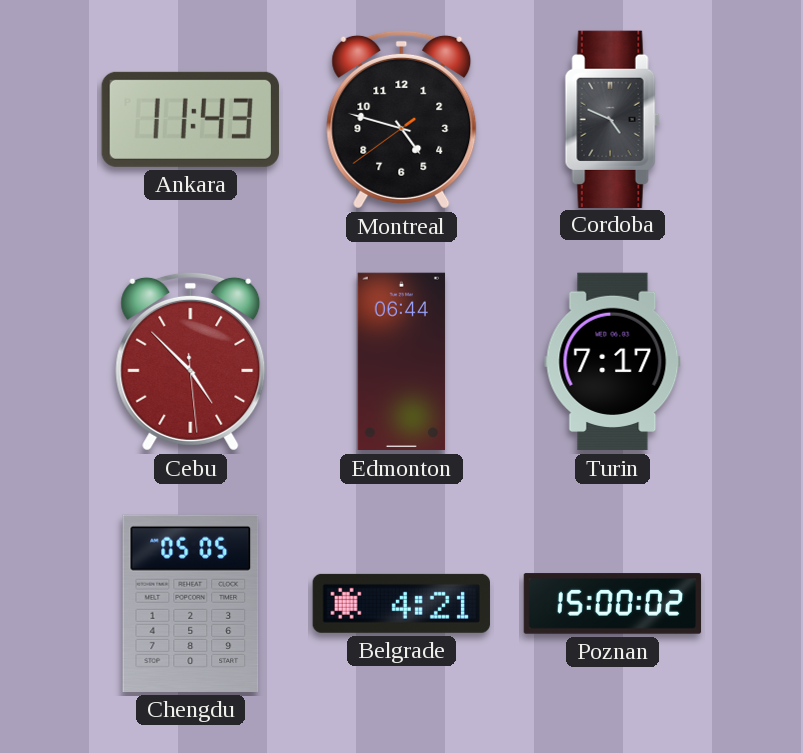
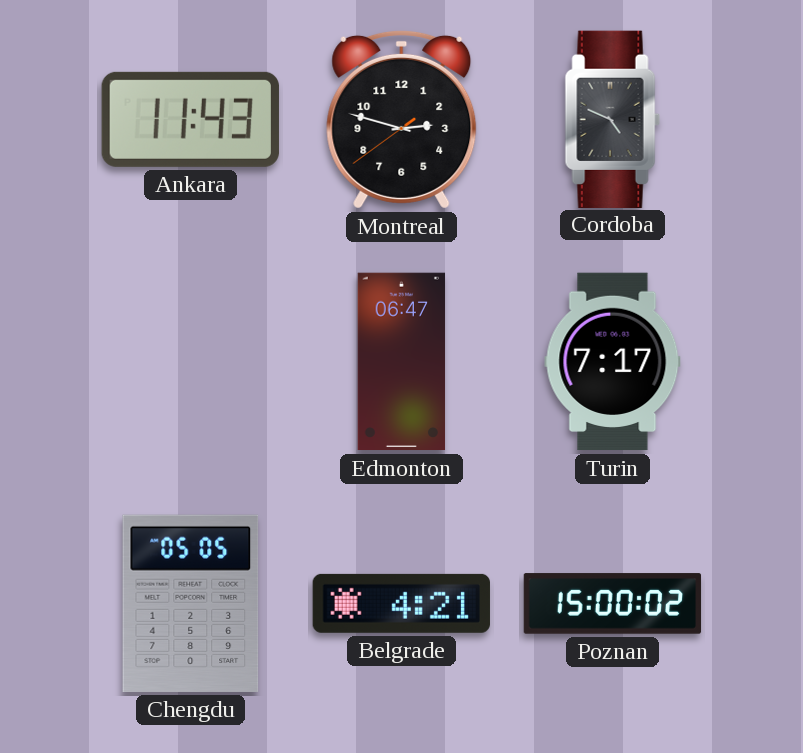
Montreal: 4:47 -> 2:47 (402, 119)
Cebu: 4:52 -> none (191, 361)
Edmonton: 06:44 -> 06:47 (402, 362)
